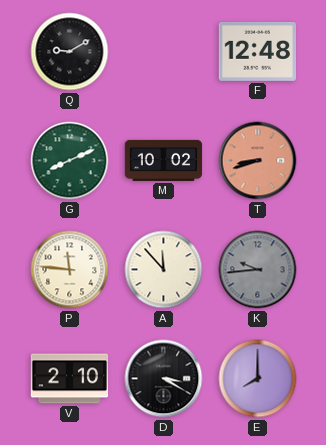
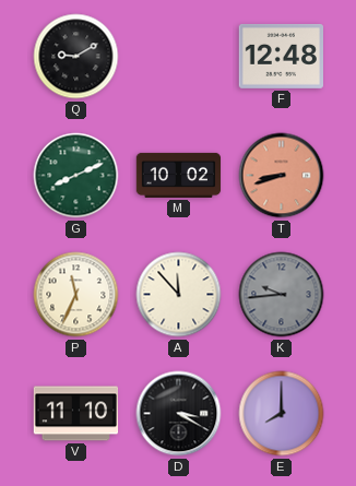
P: 11:46 -> 11:34 (76, 295)
V: 2:10 -> 11:10 (76, 414)
